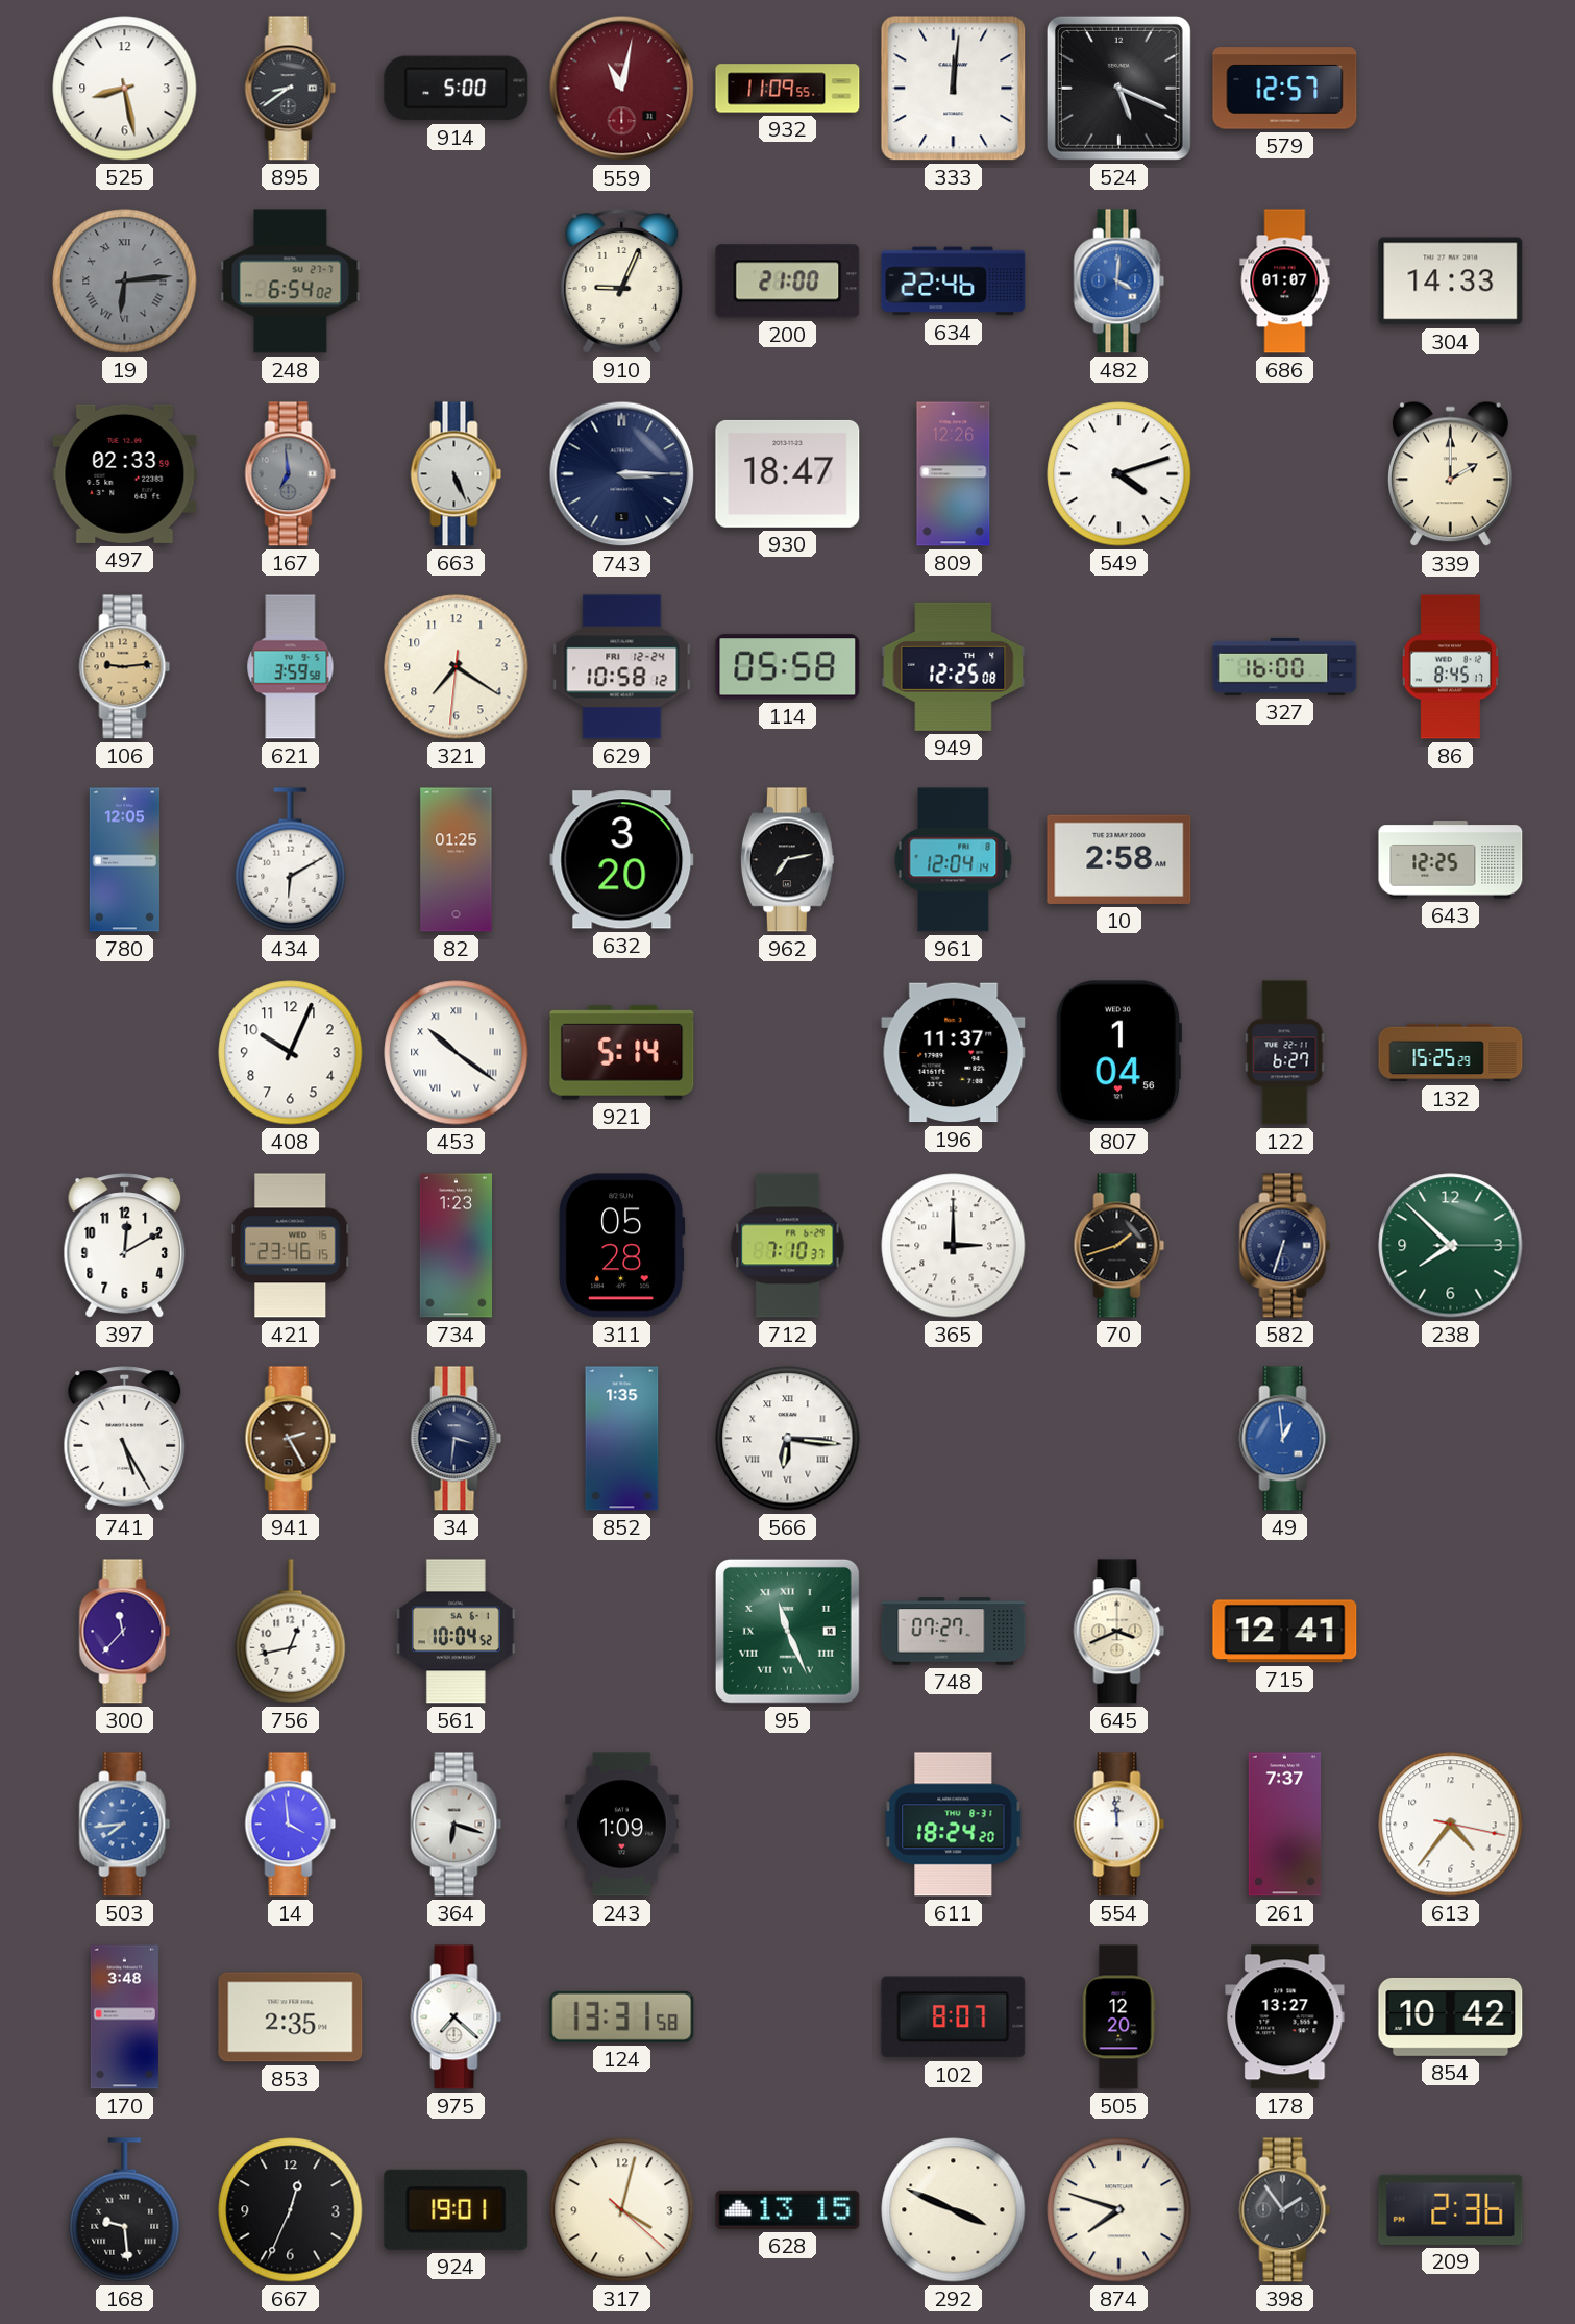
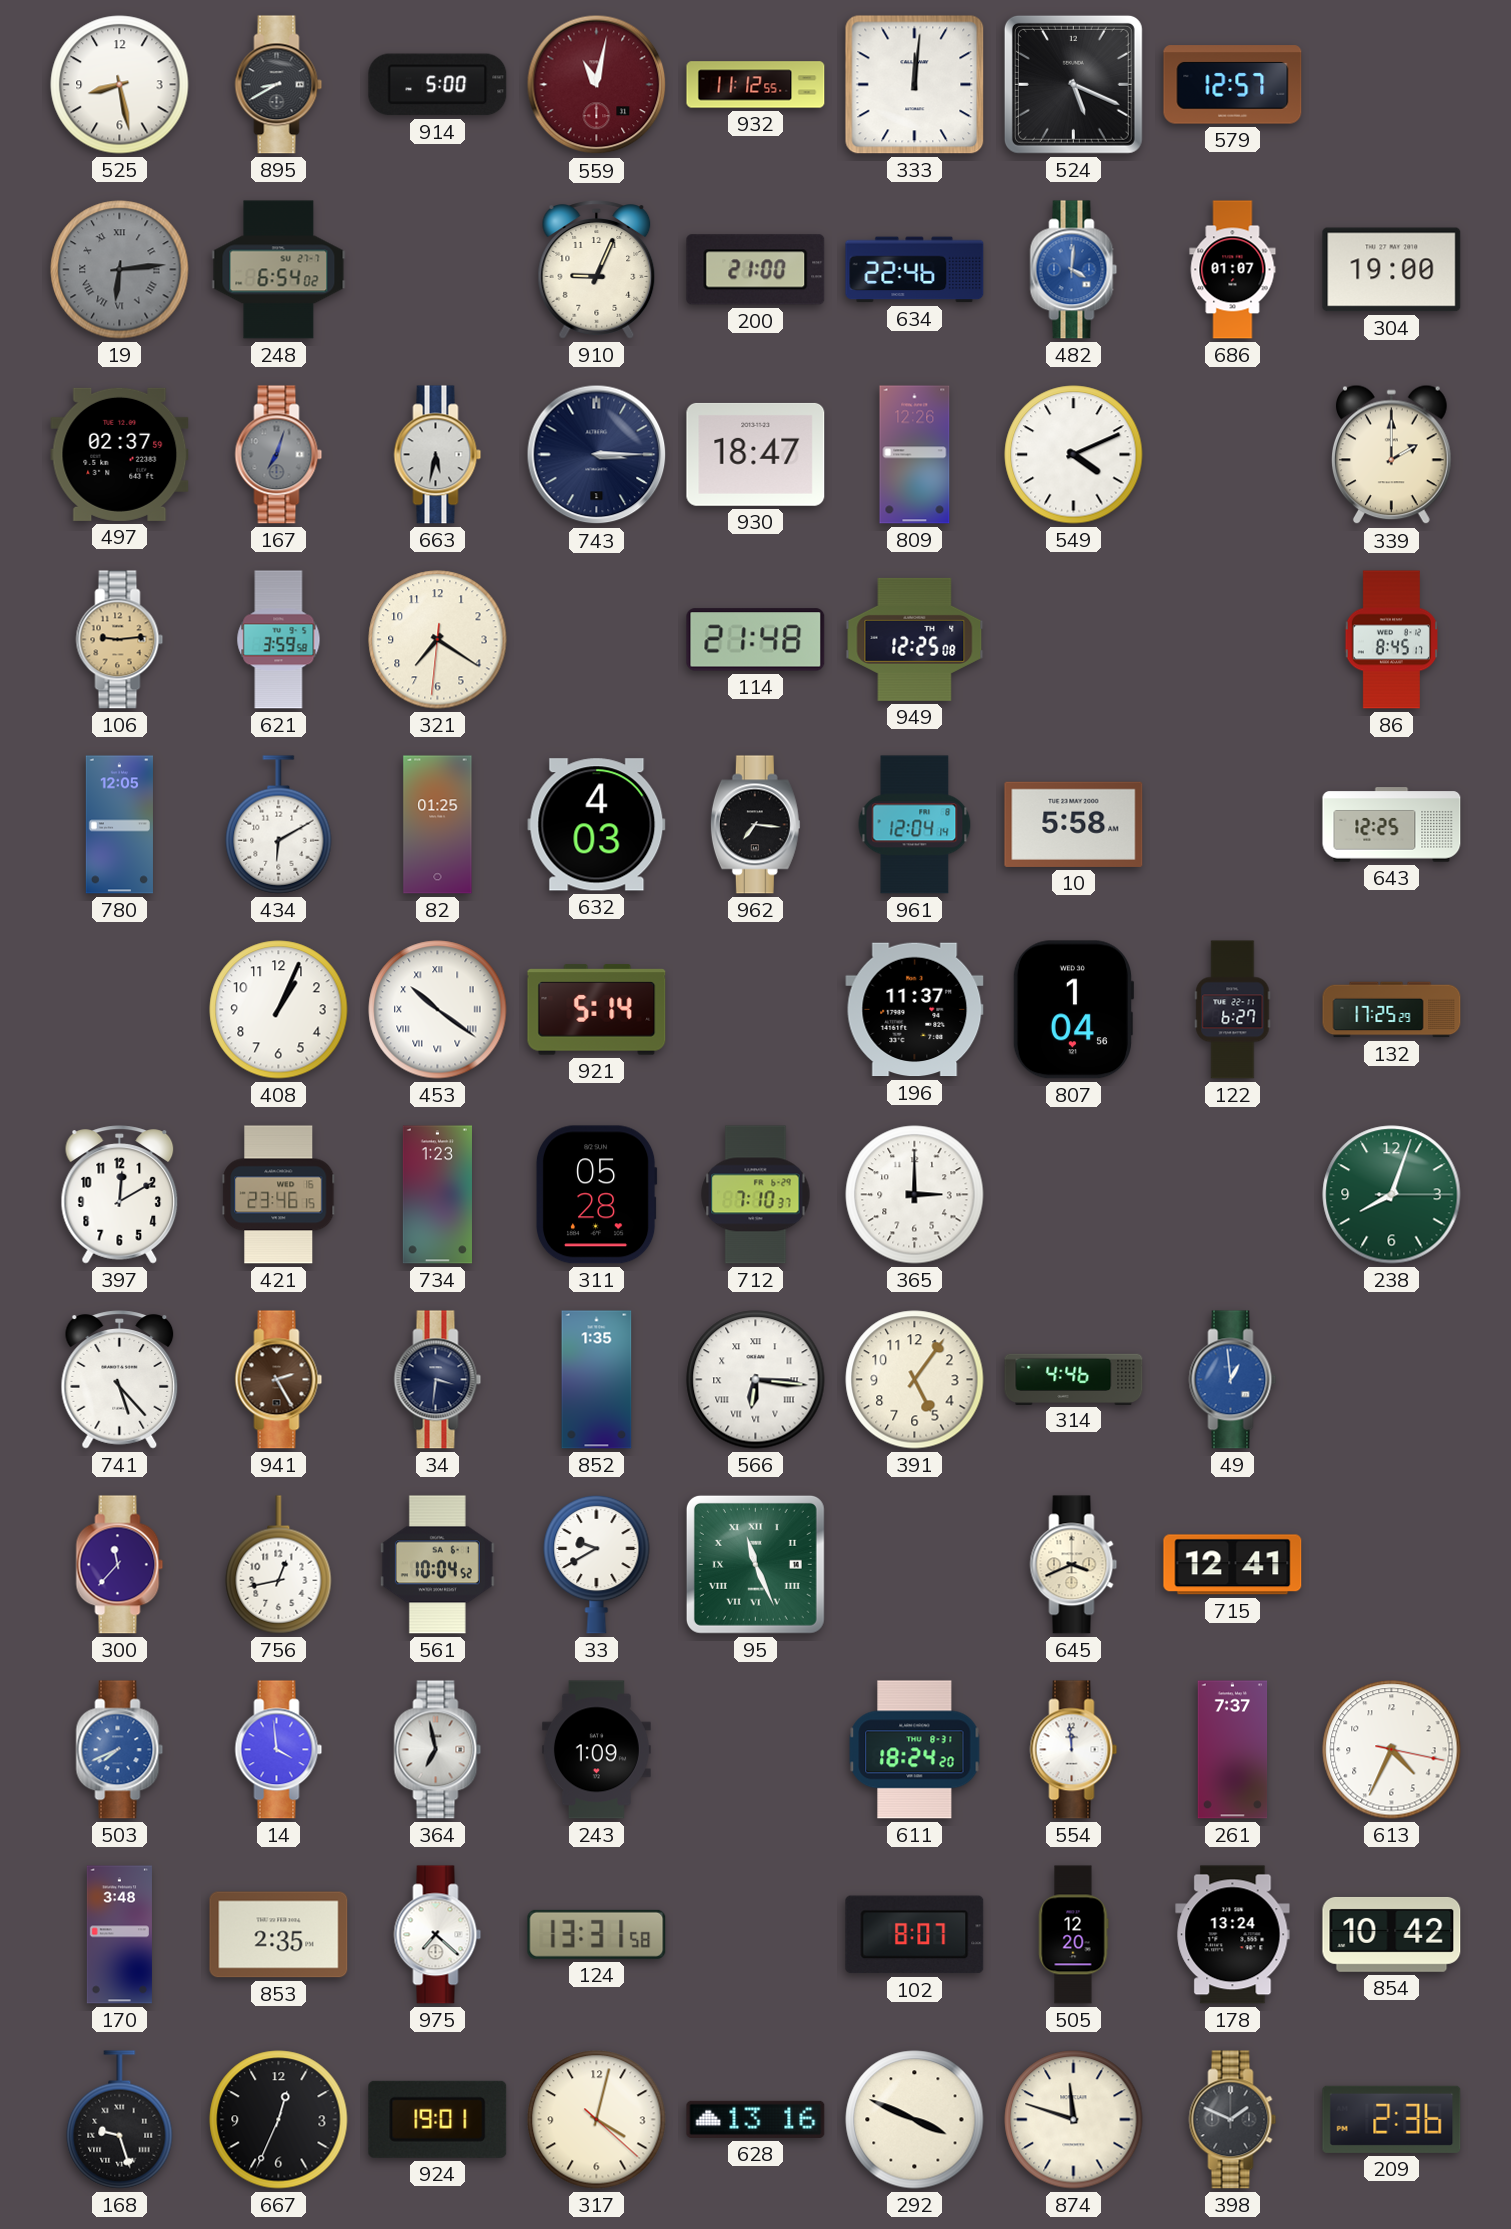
895: 8:39 -> 8:40 (279, 85)
932: 11:09 -> 11:12 (756, 85)
304: 14:33 -> 19:00 (1392, 270)
497: 02:33 -> 02:37 (120, 454)
167: 6:59 -> 7:03 (279, 455)
663: 5:26 -> 5:32 (438, 455)
549: 4:12 -> 4:11 (1074, 455)
629: 10:58 -> none (622, 667)
114: 05:58 -> 21:48 (756, 640)
327: 16:00 -> none (1285, 666)
632: 3:20 -> 4:03 (597, 825)
962: 7:13 -> 7:16 (755, 825)
10: 2:58 -> 5:58 (1074, 824)
408: 10:04 -> 1:04 (279, 1010)
132: 15:25 -> 17:25 (1392, 1010)
70: 1:42 -> none (1119, 1246)
582: 6:33 -> none (1285, 1246)
238: 7:52 -> 8:03 (1392, 1195)
741: 5:25 -> 5:23 (120, 1380)
391: none -> 5:06 (915, 1380)
314: none -> 4:46 (1074, 1379)
33: none -> 9:40 (597, 1564)
748: 07:27 -> none (954, 1632)
503: 7:44 -> 7:41 (120, 1750)
364: 6:18 -> 6:58 (438, 1750)
613: 4:36 -> 4:34 (1392, 1750)
178: 13:27 -> 13:24 (1233, 1935)
168: 9:29 -> 9:27 (120, 2120)
628: 13:15 -> 13:16 (756, 2119)
874: 7:48 -> 11:48 (1074, 2120)
398: 1:54 -> 1:49 (1233, 2120)
